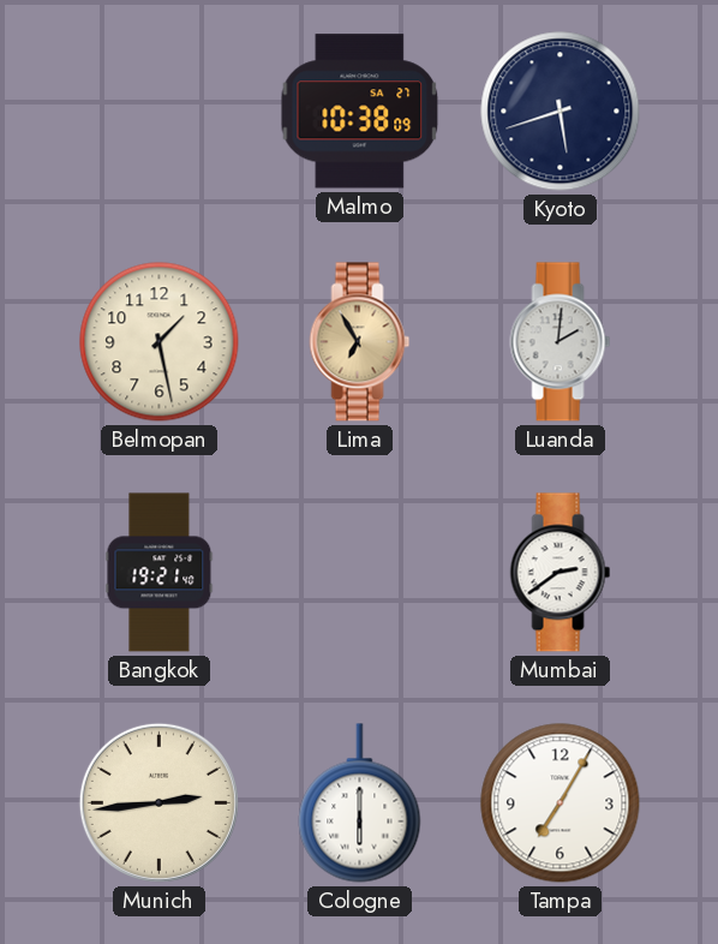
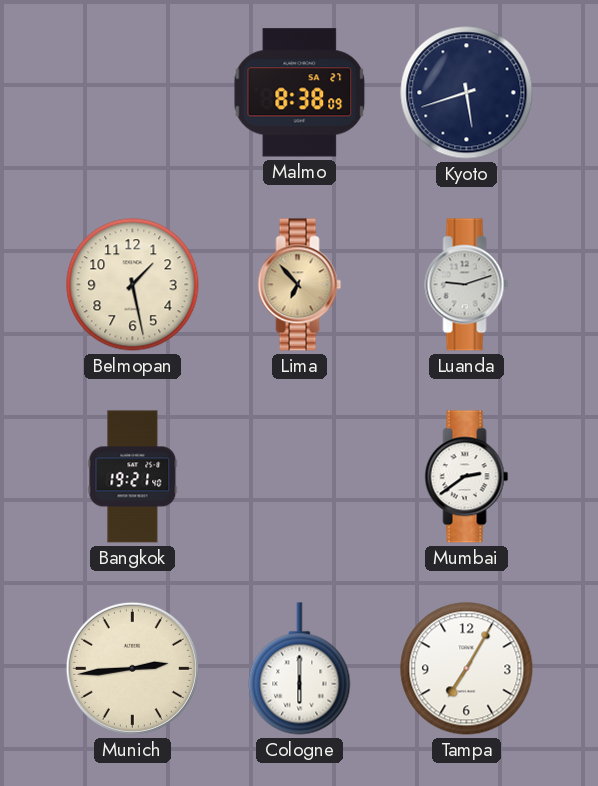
Malmo: 10:38 -> 8:38 (300, 93)
Lima: 6:55 -> 6:53 (300, 285)
Luanda: 2:01 -> 9:12 (467, 285)
